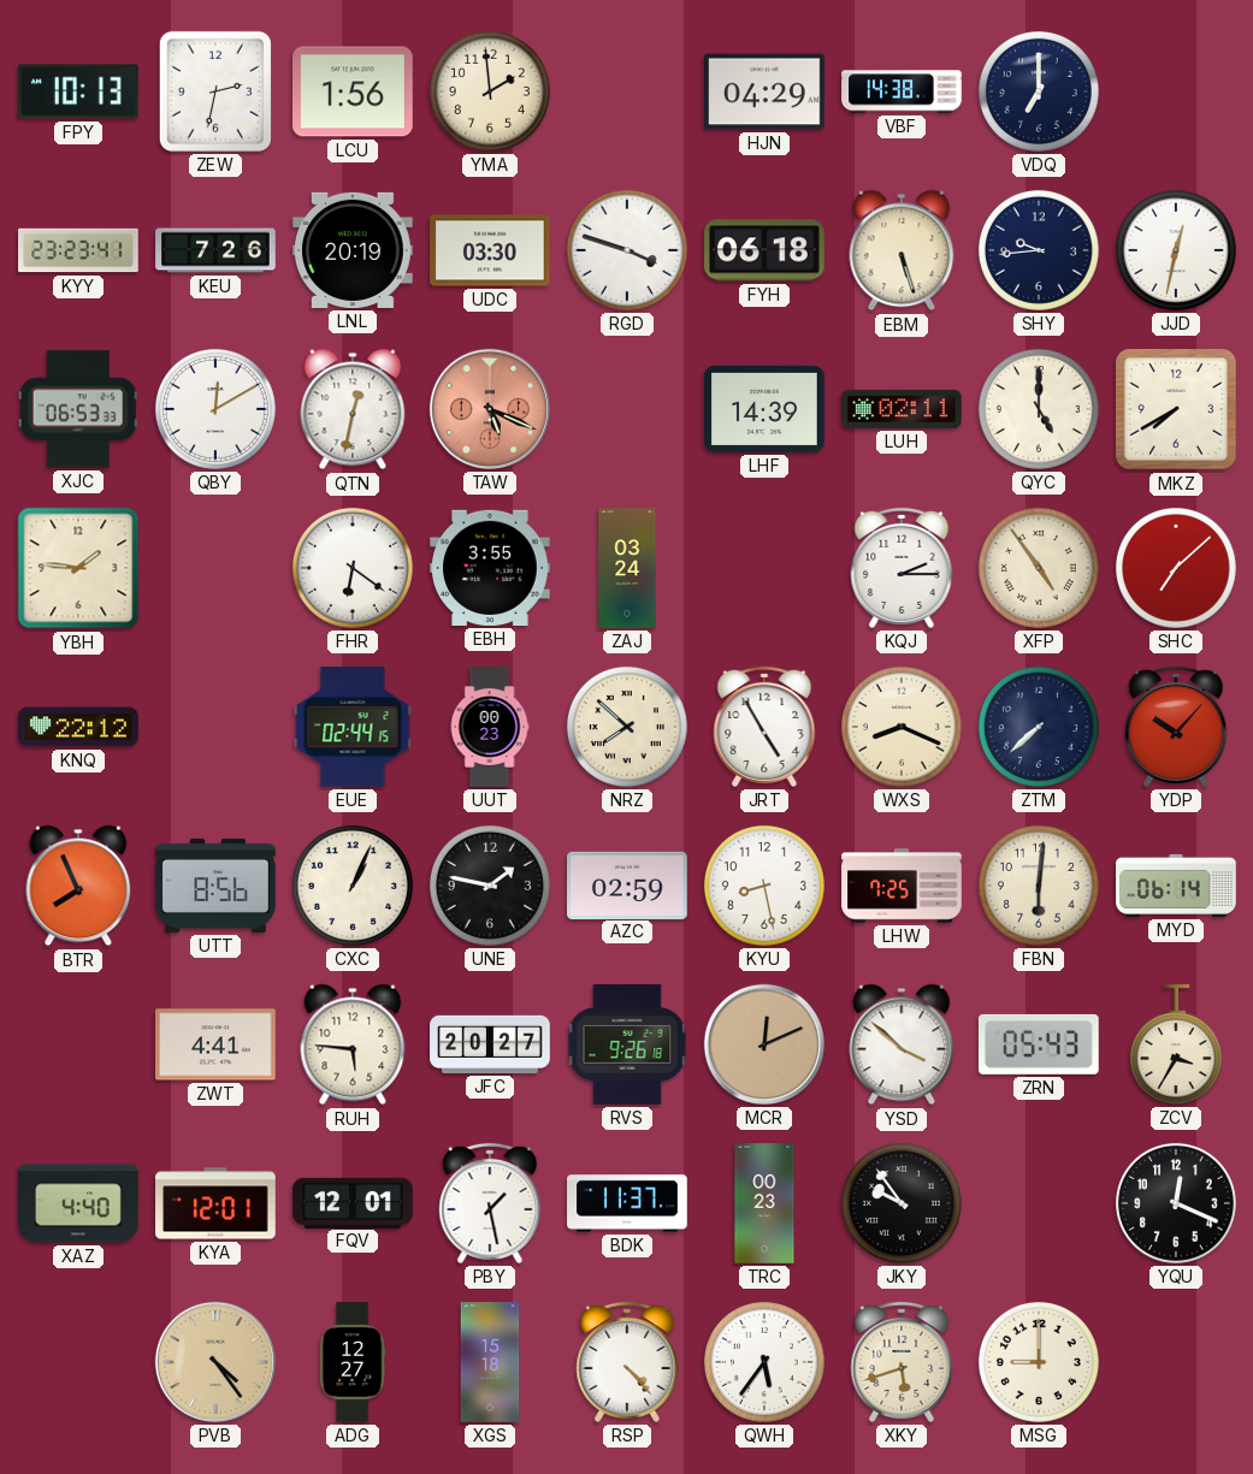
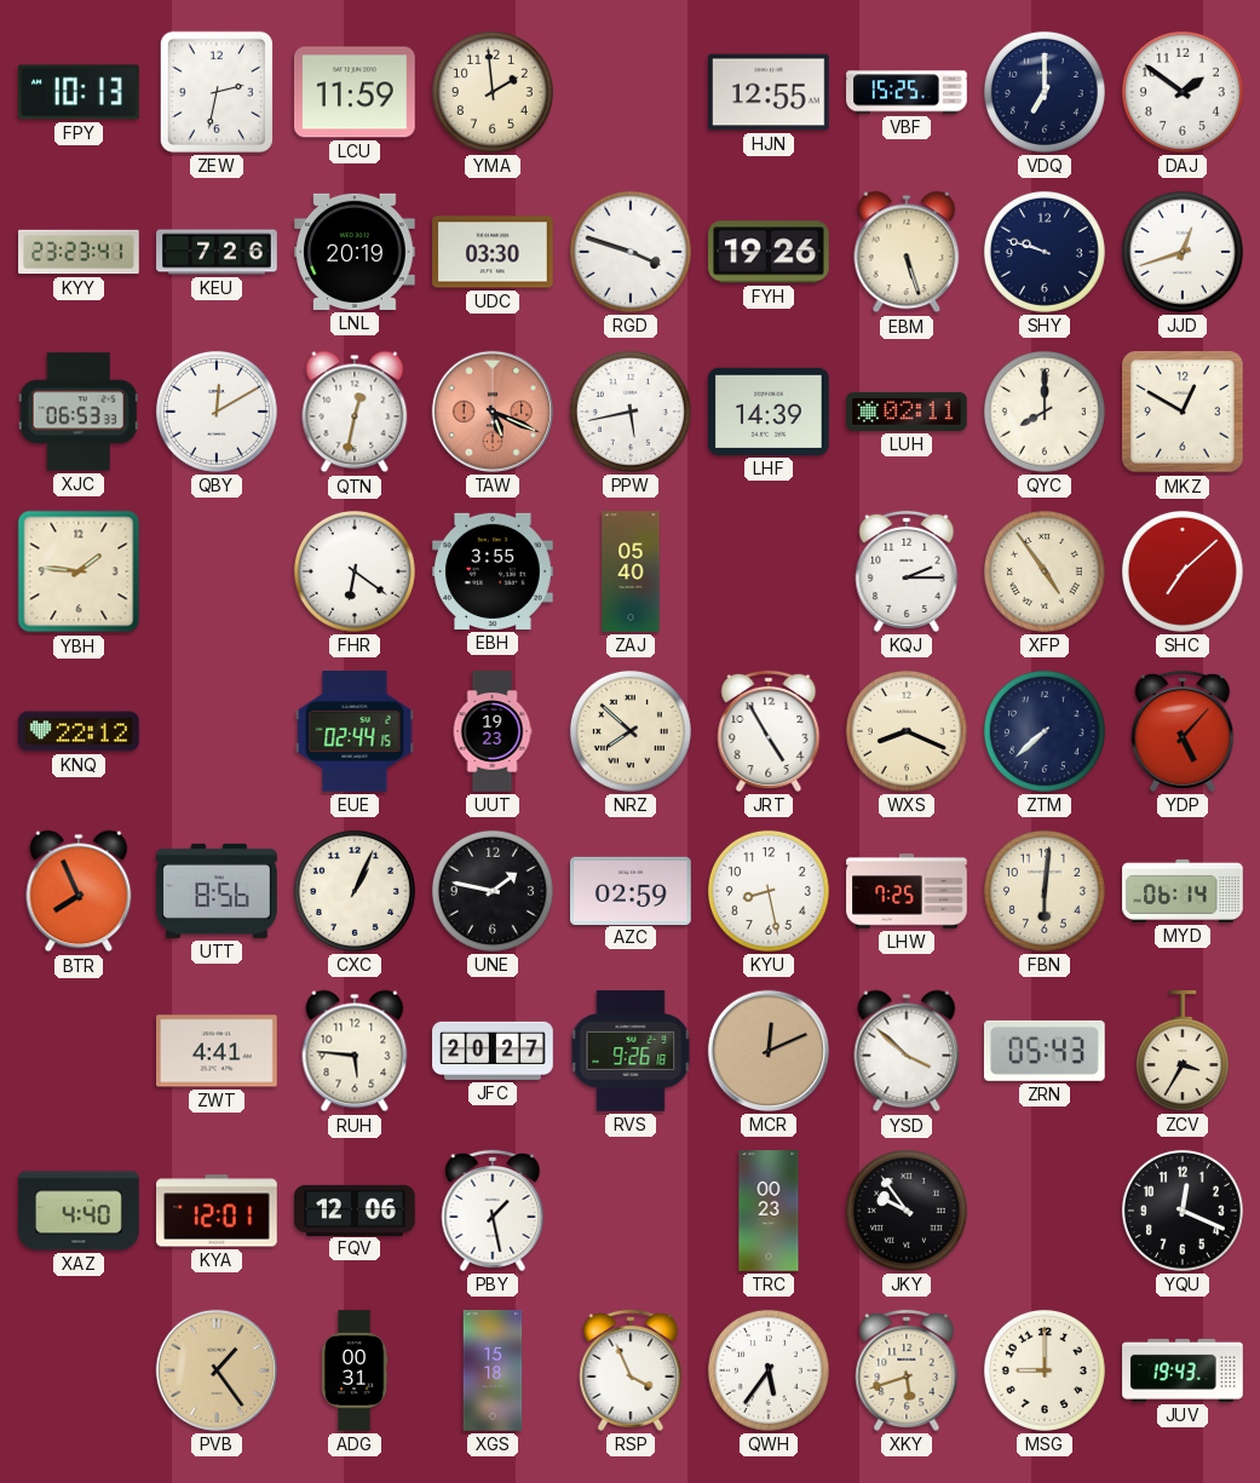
LCU: 1:56 -> 11:59 (356, 92)
HJN: 04:29 -> 12:55 (769, 92)
VBF: 14:38 -> 15:25 (907, 92)
DAJ: none -> 1:51 (1183, 92)
FYH: 06:18 -> 19:26 (769, 252)
SHY: 9:44 -> 9:48 (1045, 252)
JJD: 12:32 -> 12:42 (1183, 252)
PPW: none -> 5:43 (631, 412)
QYC: 5:00 -> 8:00 (1045, 412)
MKZ: 7:40 -> 12:50 (1183, 412)
ZAJ: 03:24 -> 05:40 (631, 571)
UUT: 00:23 -> 19:23 (493, 731)
YDP: 10:07 -> 5:07 (1183, 731)
FQV: 12:01 -> 12:06 (355, 1209)
BDK: 11:37 -> none (627, 1203)
PVB: 4:24 -> 1:24 (217, 1370)
ADG: 12:27 -> 00:31 (355, 1370)
RSP: 4:23 -> 3:56 (631, 1370)
JUV: none -> 19:43 (1183, 1370)
